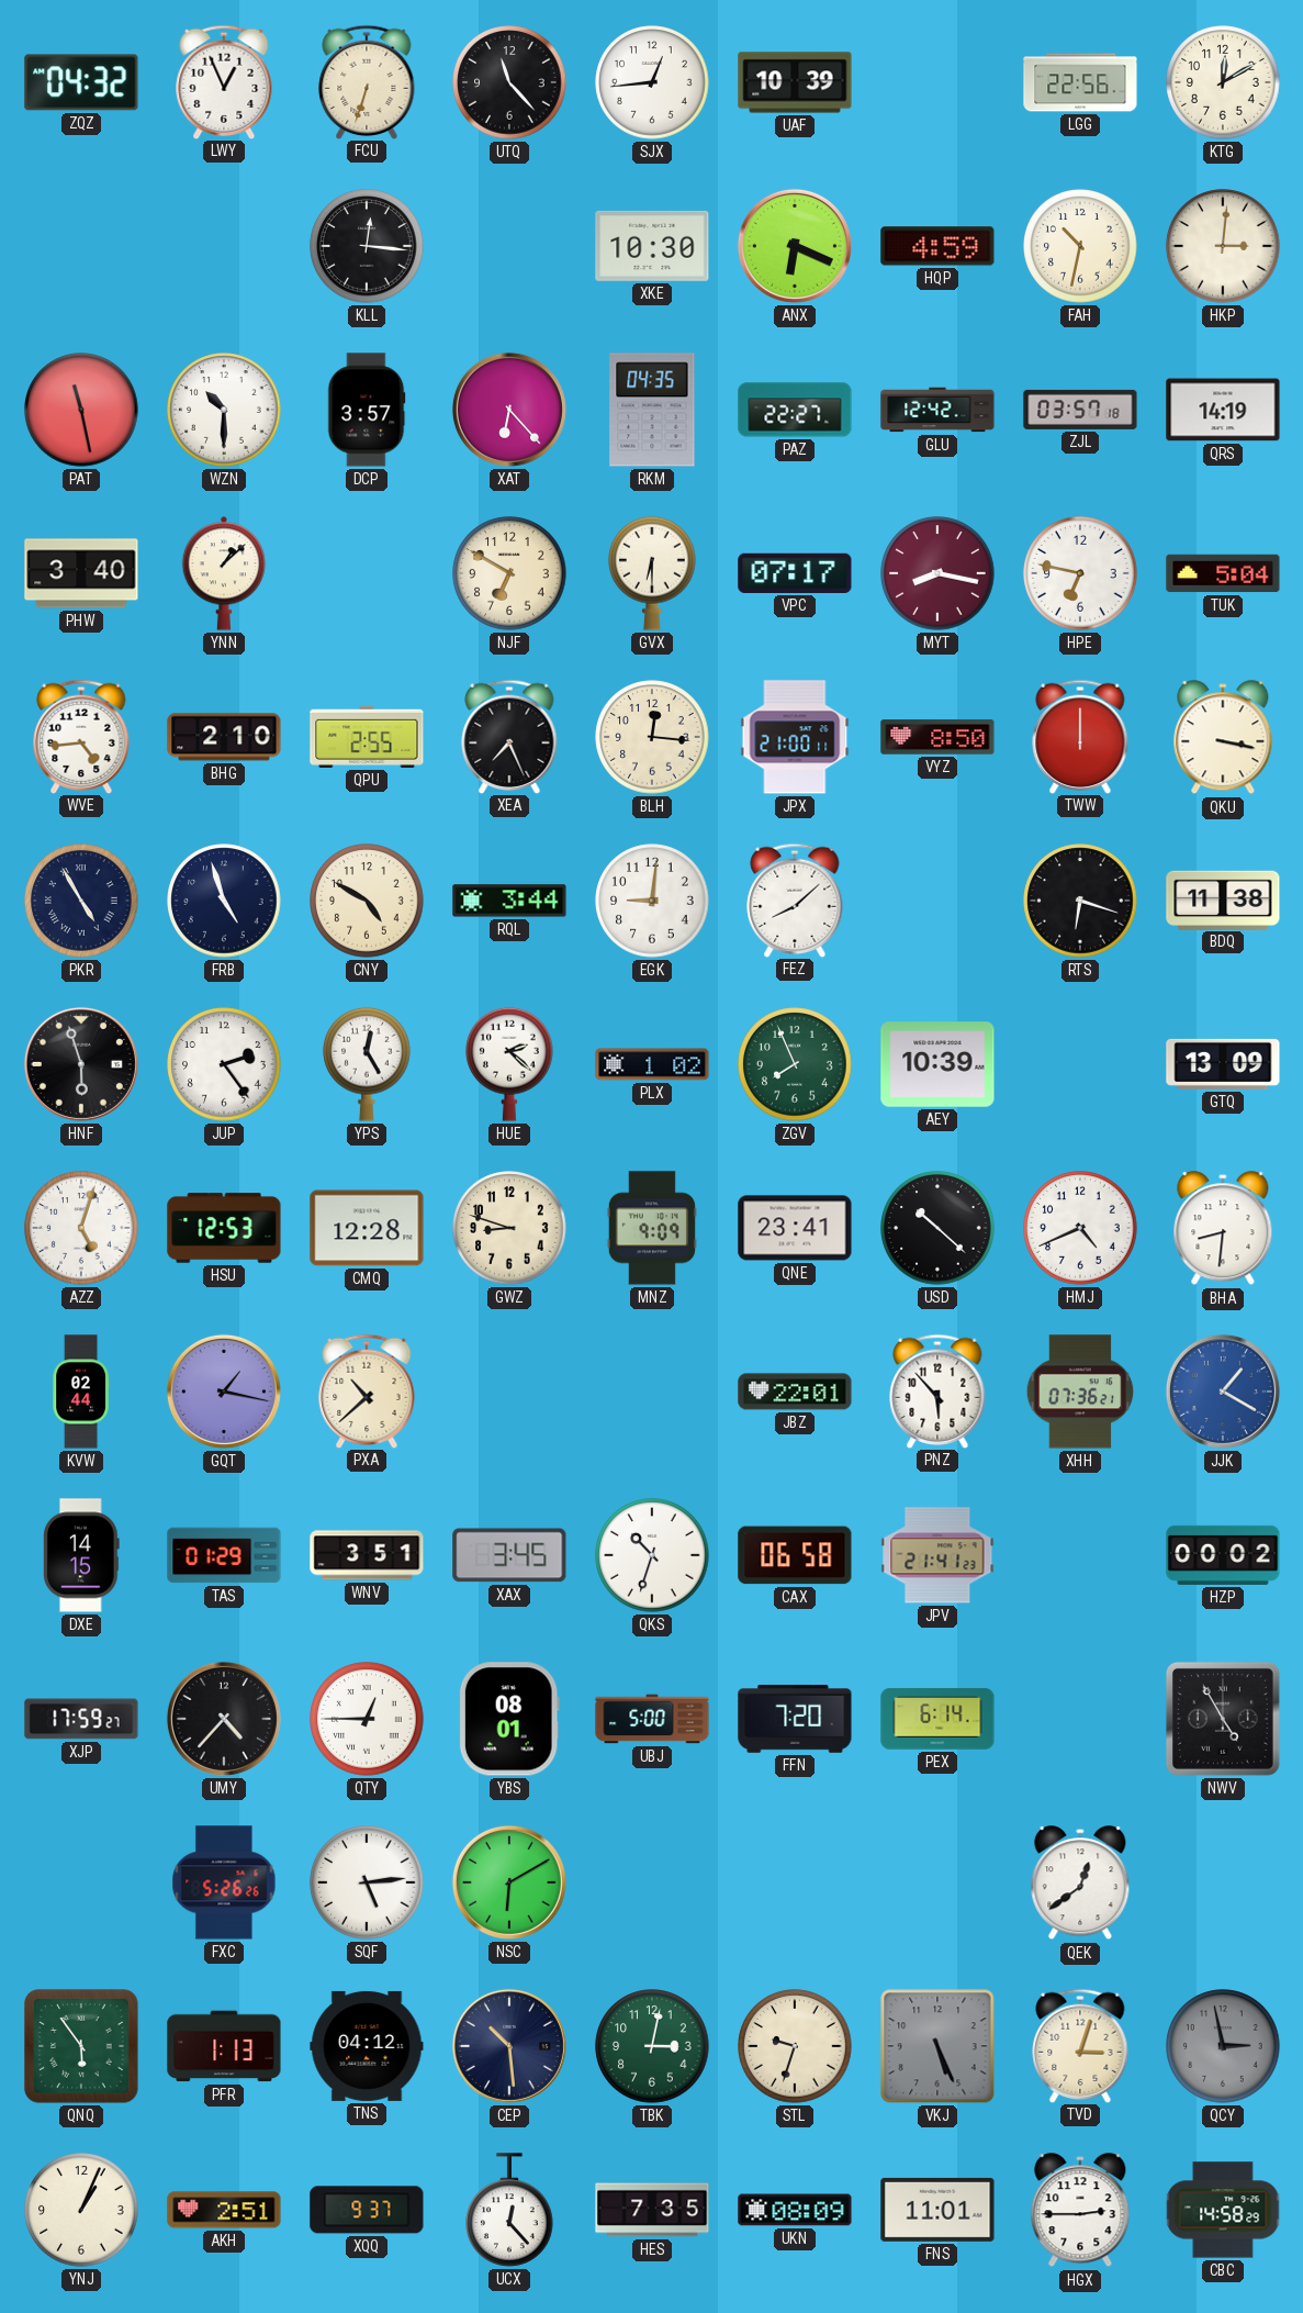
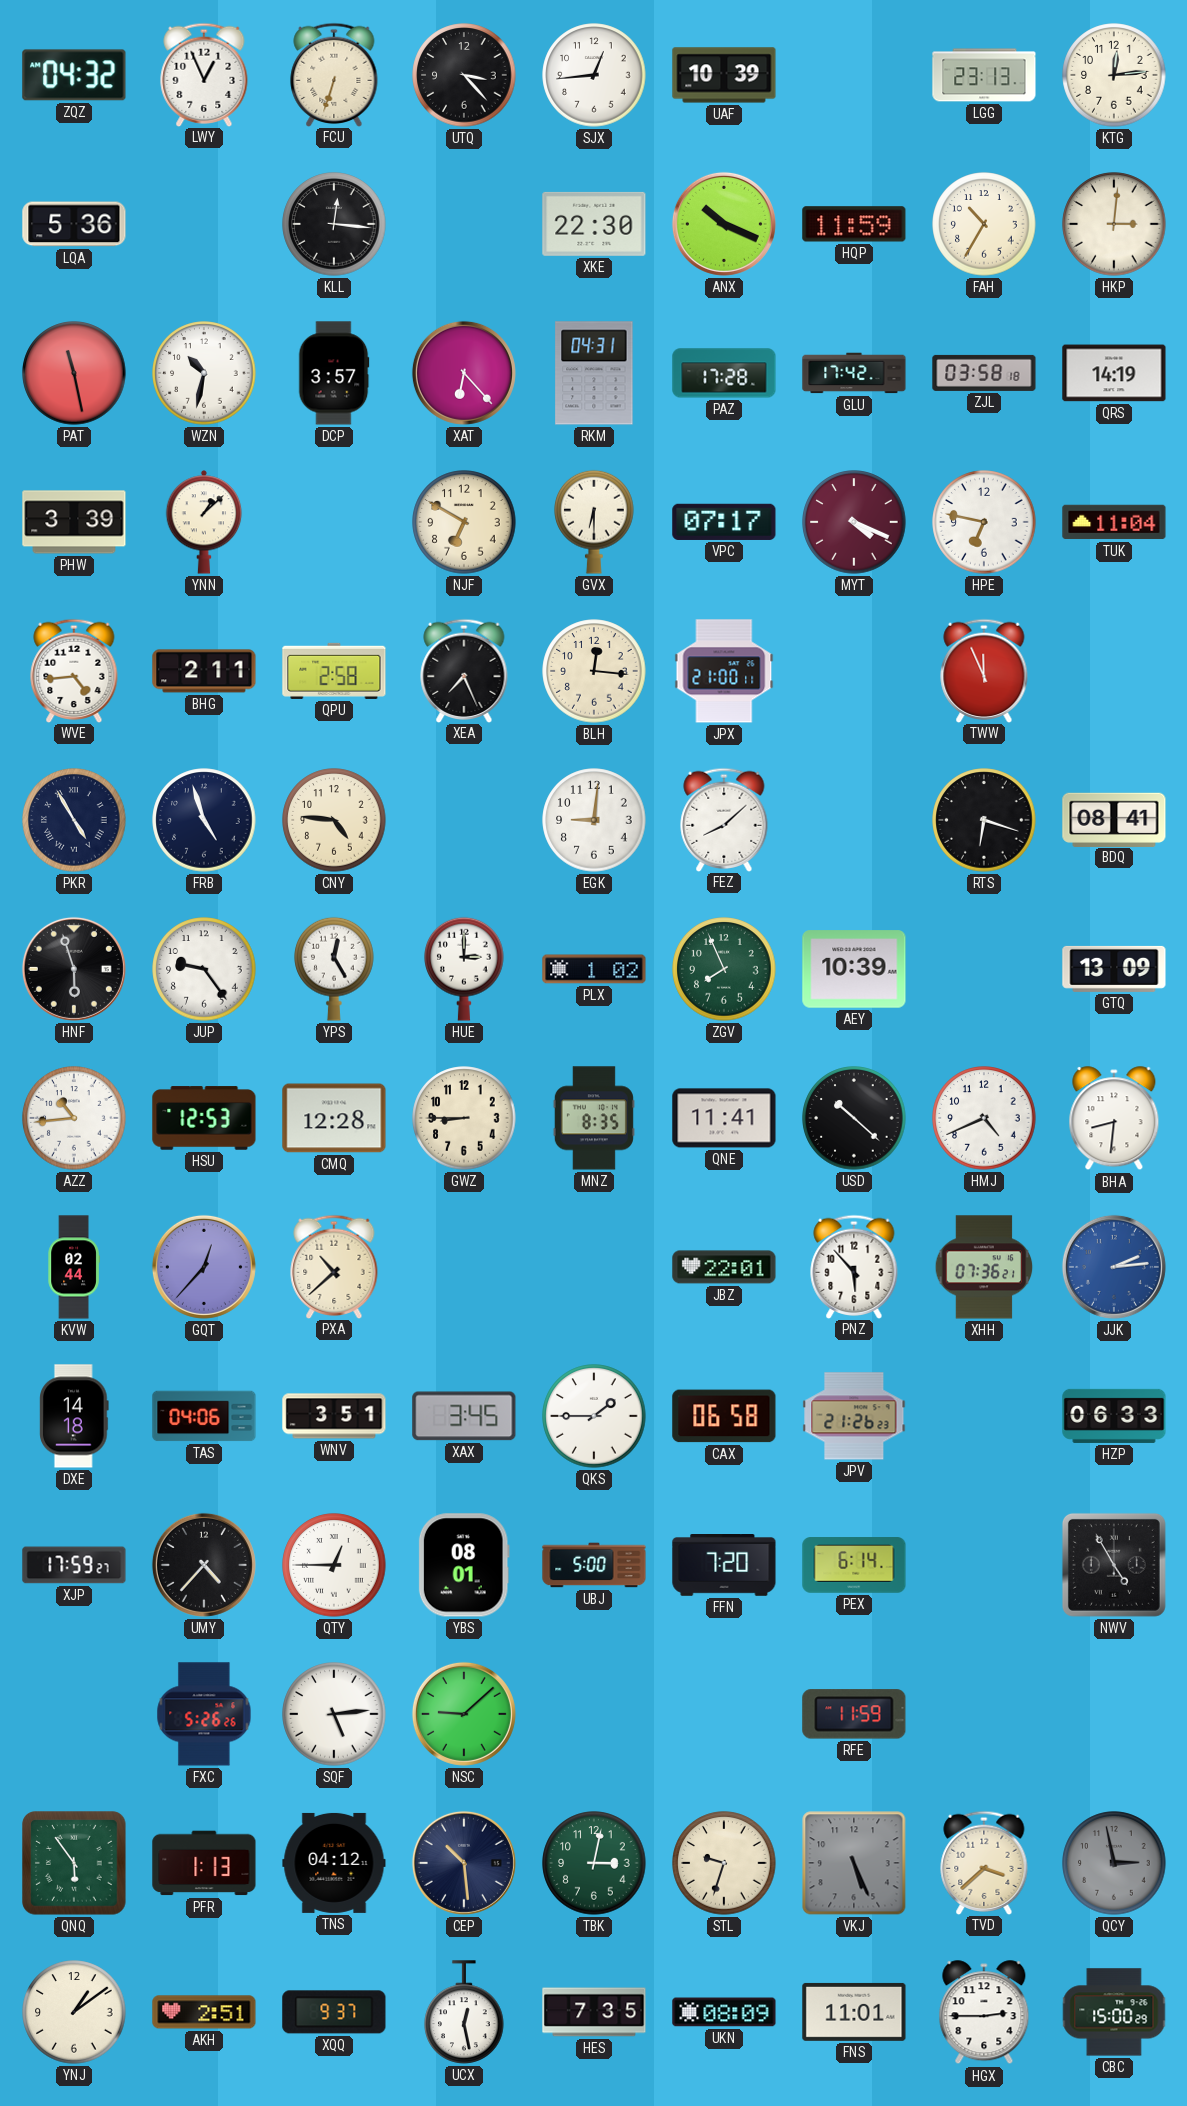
UTQ: 11:23 -> 3:23 (464, 75)
LGG: 22:56 -> 23:13 (984, 75)
KTG: 12:10 -> 12:14 (1114, 75)
LQA: none -> 5:36 (74, 224)
XKE: 10:30 -> 22:30 (594, 224)
ANX: 6:19 -> 10:19 (724, 224)
HQP: 4:59 -> 11:59 (854, 224)
FAH: 10:32 -> 10:35 (984, 224)
WZN: 10:30 -> 10:32 (204, 373)
RKM: 04:35 -> 04:31 (594, 373)
PAZ: 22:27 -> 17:28 (724, 373)
GLU: 12:42 -> 17:42 (854, 373)
ZJL: 03:57 -> 03:58 (984, 373)
PHW: 3:40 -> 3:39 (74, 522)
MYT: 8:17 -> 4:19 (854, 522)
TUK: 5:04 -> 11:04 (1114, 522)
BHG: 2:10 -> 2:11 (204, 671)
QPU: 2:55 -> 2:58 (334, 671)
VYZ: 8:50 -> none (937, 737)
TWW: 12:00 -> 11:56 (984, 670)
QKU: 3:17 -> none (1223, 738)
CNY: 4:50 -> 4:46 (334, 820)
RQL: 3:44 -> none (509, 901)
BDQ: 11:38 -> 08:41 (1114, 819)
JUP: 2:24 -> 9:24 (204, 969)
HUE: 2:22 -> 3:00 (464, 969)
AZZ: 5:03 -> 10:44 (74, 1118)
GWZ: 8:48 -> 8:45 (464, 1118)
MNZ: 9:09 -> 8:35 (594, 1118)
QNE: 23:41 -> 11:41 (724, 1118)
GQT: 1:17 -> 12:37 (204, 1267)
JJK: 1:20 -> 2:14 (1114, 1267)
DXE: 14:15 -> 14:18 (74, 1416)
TAS: 01:29 -> 04:06 (204, 1416)
QKS: 10:33 -> 1:45 (594, 1416)
JPV: 21:41 -> 21:26 (854, 1416)
HZP: 00:02 -> 06:33 (1114, 1416)
NSC: 6:10 -> 9:08 (464, 1714)
RFE: none -> 11:59 (854, 1714)
QEK: 12:39 -> none (1080, 1884)
TVD: 3:03 -> 3:38 (984, 1862)
YNJ: 1:04 -> 1:09 (74, 2012)
UCX: 12:23 -> 12:28 (464, 2012)
CBC: 14:58 -> 15:00 (1114, 2012)
